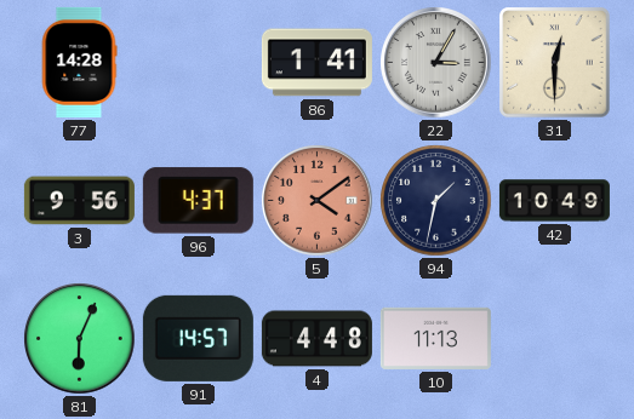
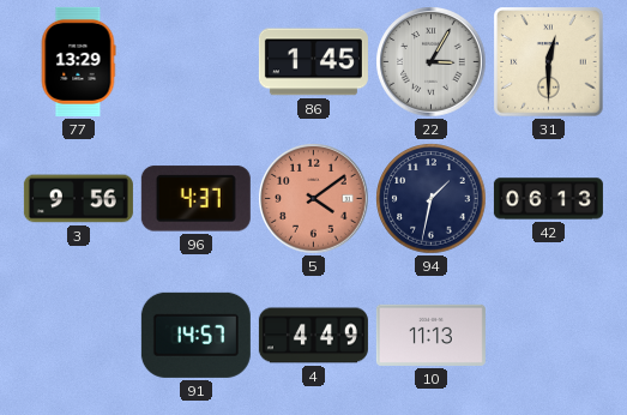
77: 14:28 -> 13:29 (78, 61)
86: 1:41 -> 1:45 (313, 62)
42: 10:49 -> 06:13 (548, 199)
81: 6:04 -> none (80, 339)
4: 4:48 -> 4:49 (313, 336)
